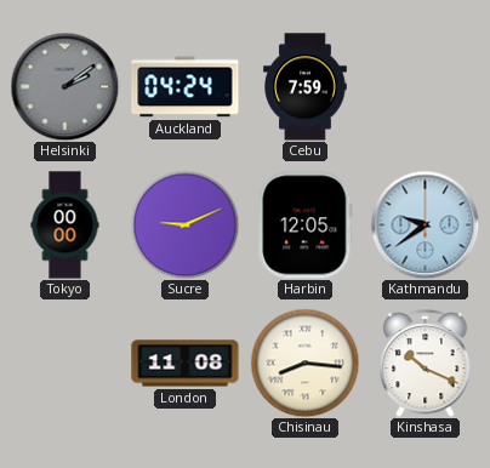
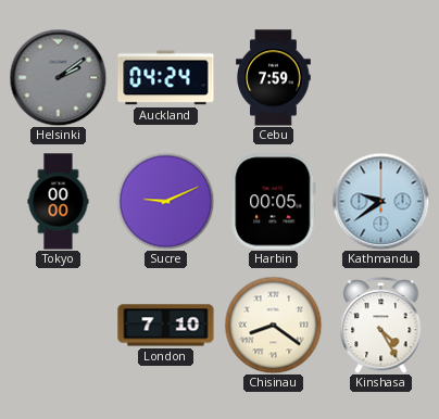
Harbin: 12:05 -> 00:05 (274, 202)
London: 11:08 -> 7:10 (166, 326)
Chisinau: 8:16 -> 8:21 (273, 325)
Kinshasa: 10:19 -> 4:25 (381, 326)
